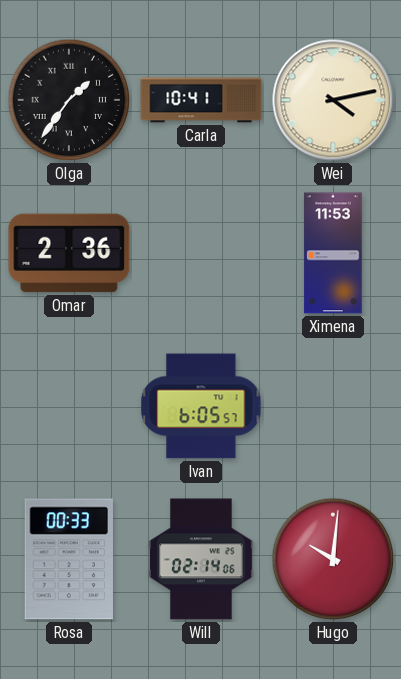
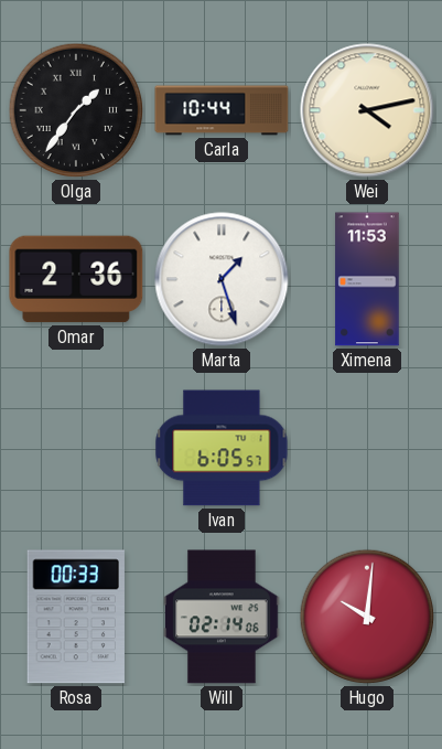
Carla: 10:41 -> 10:44 (222, 110)
Marta: none -> 1:27 (222, 279)
